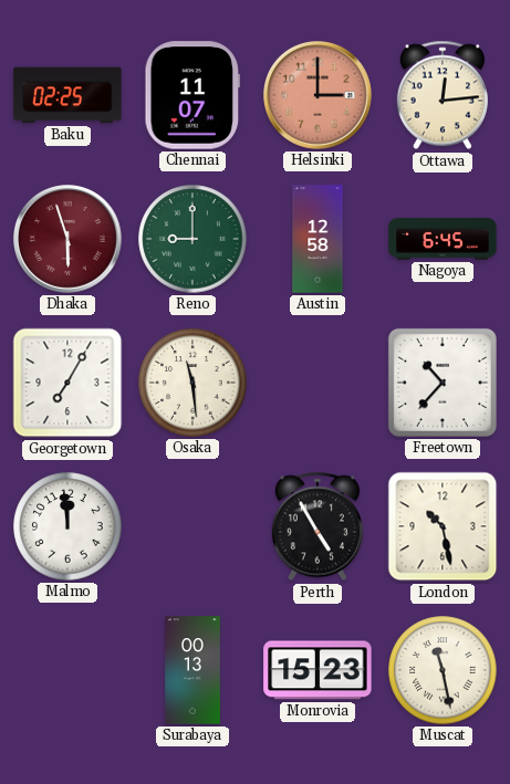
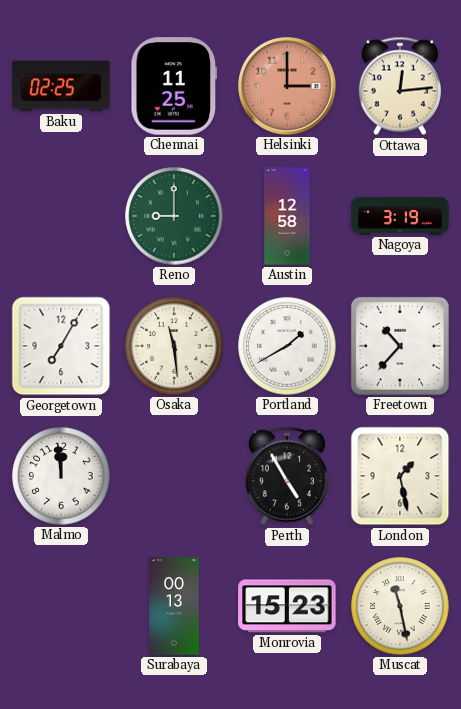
Chennai: 11:07 -> 11:25 (174, 86)
Dhaka: 5:57 -> none (69, 240)
Nagoya: 6:45 -> 3:19 (400, 216)
Portland: none -> 1:40 (287, 346)
London: 10:28 -> 1:28 (400, 476)
